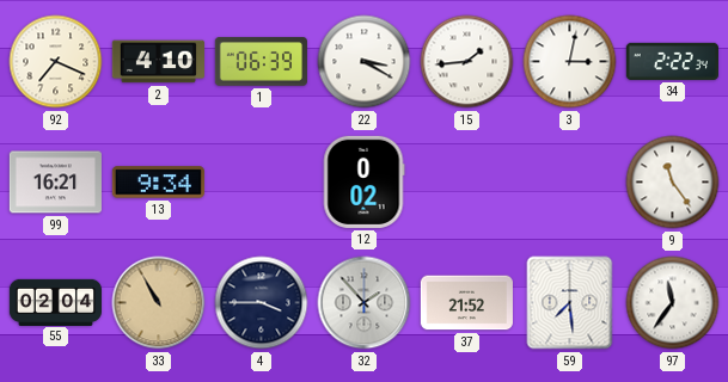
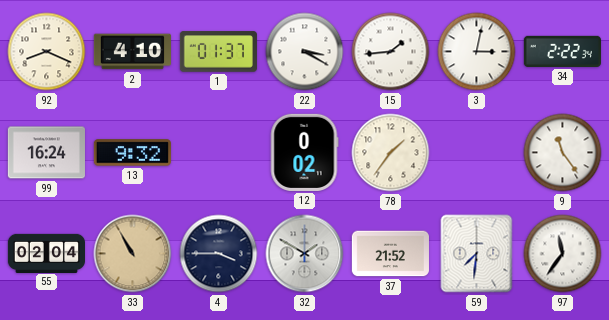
92: 7:19 -> 8:19 (47, 52)
1: 06:39 -> 01:37 (218, 52)
99: 16:21 -> 16:24 (46, 153)
13: 9:34 -> 9:32 (132, 153)
78: none -> 1:36 (391, 153)
32: 1:53 -> 1:50 (305, 254)
59: 7:29 -> 7:31 (477, 254)
